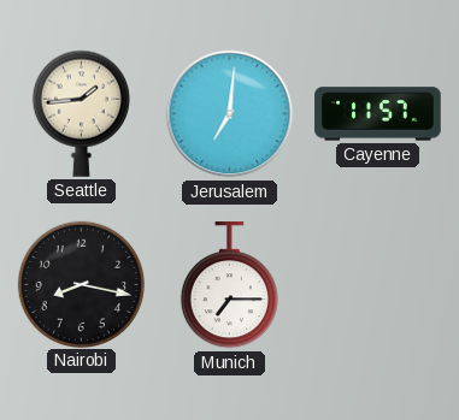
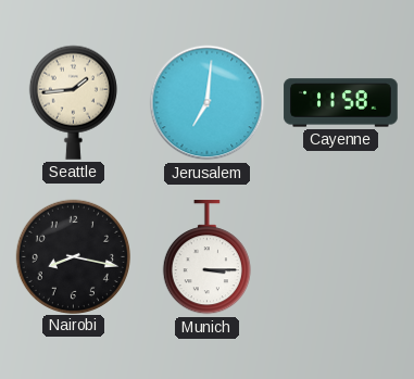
Cayenne: 11:57 -> 11:58 (341, 103)
Munich: 7:15 -> 3:15 (206, 257)
